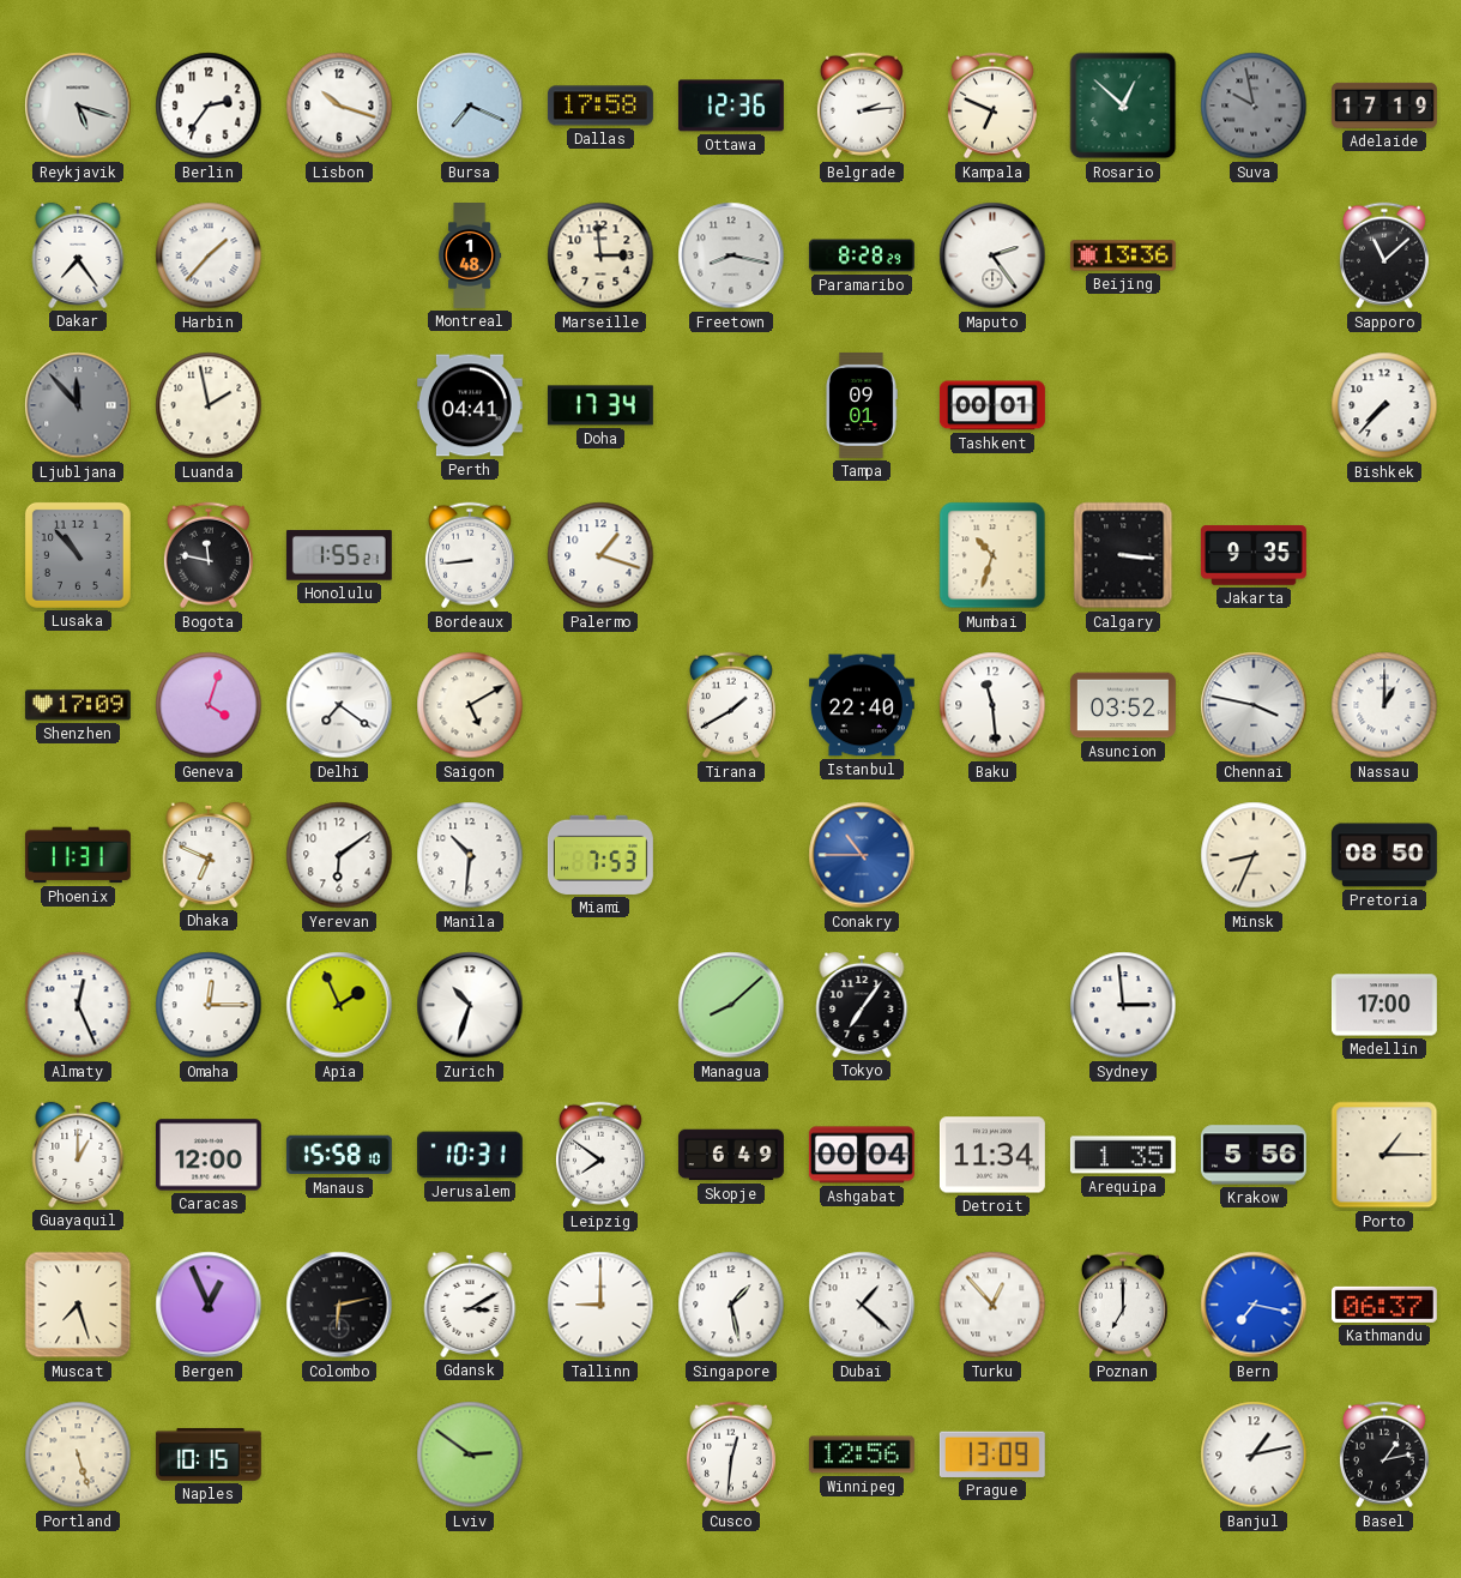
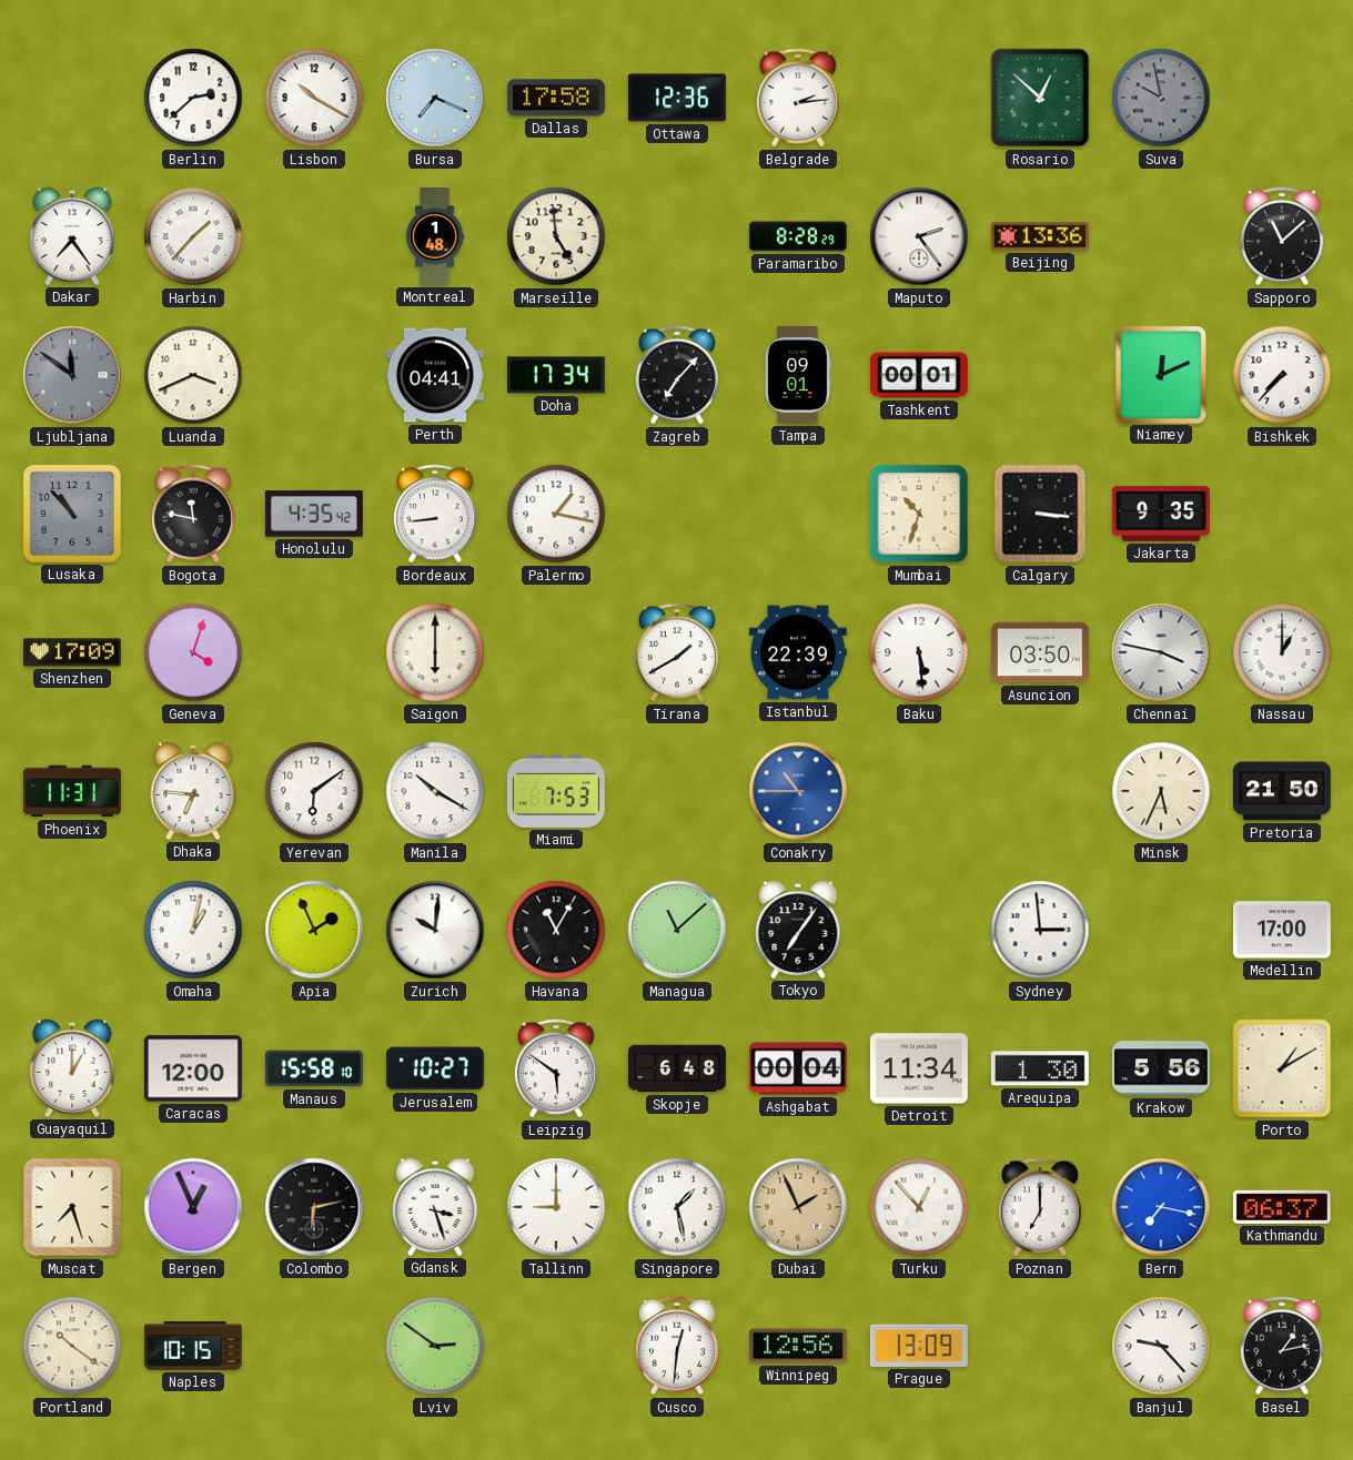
Reykjavik: 5:18 -> none (78, 106)
Berlin: 2:36 -> 2:38 (193, 98)
Lisbon: 10:18 -> 10:20 (314, 98)
Kampala: 6:49 -> none (992, 106)
Adelaide: 17:19 -> none (1384, 106)
Marseille: 2:59 -> 4:59 (556, 236)
Freetown: 8:17 -> none (731, 255)
Ljubljana: 11:53 -> 11:51 (72, 375)
Luanda: 1:58 -> 3:41 (193, 375)
Zagreb: none -> 7:07 (677, 375)
Niamey: none -> 12:11 (1160, 374)
Honolulu: 1:55 -> 4:35 (314, 514)
Palermo: 1:18 -> 1:17 (556, 514)
Delhi: 7:21 -> none (339, 705)
Saigon: 5:10 -> 6:00 (435, 652)
Istanbul: 22:40 -> 22:39 (798, 652)
Baku: 11:29 -> 5:29 (919, 652)
Asuncion: 03:52 -> 03:50 (1040, 652)
Dhaka: 6:49 -> 6:46 (193, 791)
Manila: 10:31 -> 10:20 (435, 791)
Minsk: 8:34 -> 5:34 (1161, 791)
Pretoria: 08:50 -> 21:50 (1282, 791)
Almaty: 12:26 -> none (78, 1005)
Omaha: 12:15 -> 1:02 (193, 930)
Zurich: 10:33 -> 10:01 (435, 930)
Havana: none -> 11:05 (556, 930)
Managua: 8:08 -> 11:08 (677, 930)
Jerusalem: 10:31 -> 10:27 (435, 1068)
Leipzig: 7:51 -> 5:51 (556, 1068)
Skopje: 6:49 -> 6:48 (677, 1068)
Arequipa: 1:35 -> 1:30 (1040, 1068)
Porto: 1:15 -> 1:10 (1282, 1068)
Gdansk: 3:10 -> 3:27 (435, 1207)
Dubai: 1:22 -> 1:56 (798, 1207)
Dubai dial: white -> champagne (798, 1207)
Portland: 5:27 -> 10:21 (72, 1346)
Banjul: 1:13 -> 9:23 (1161, 1346)
